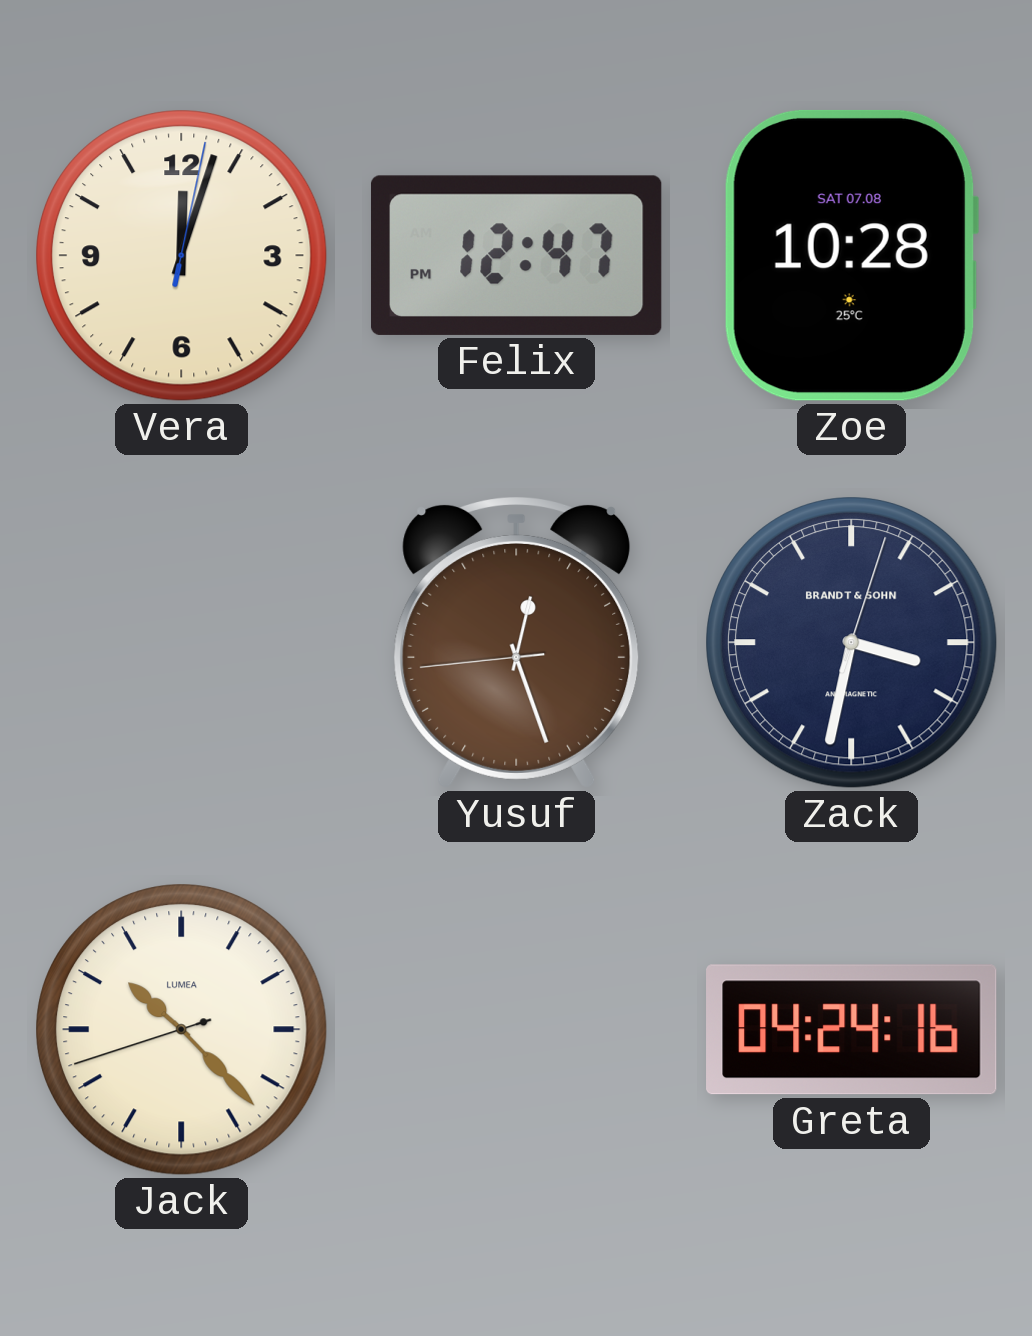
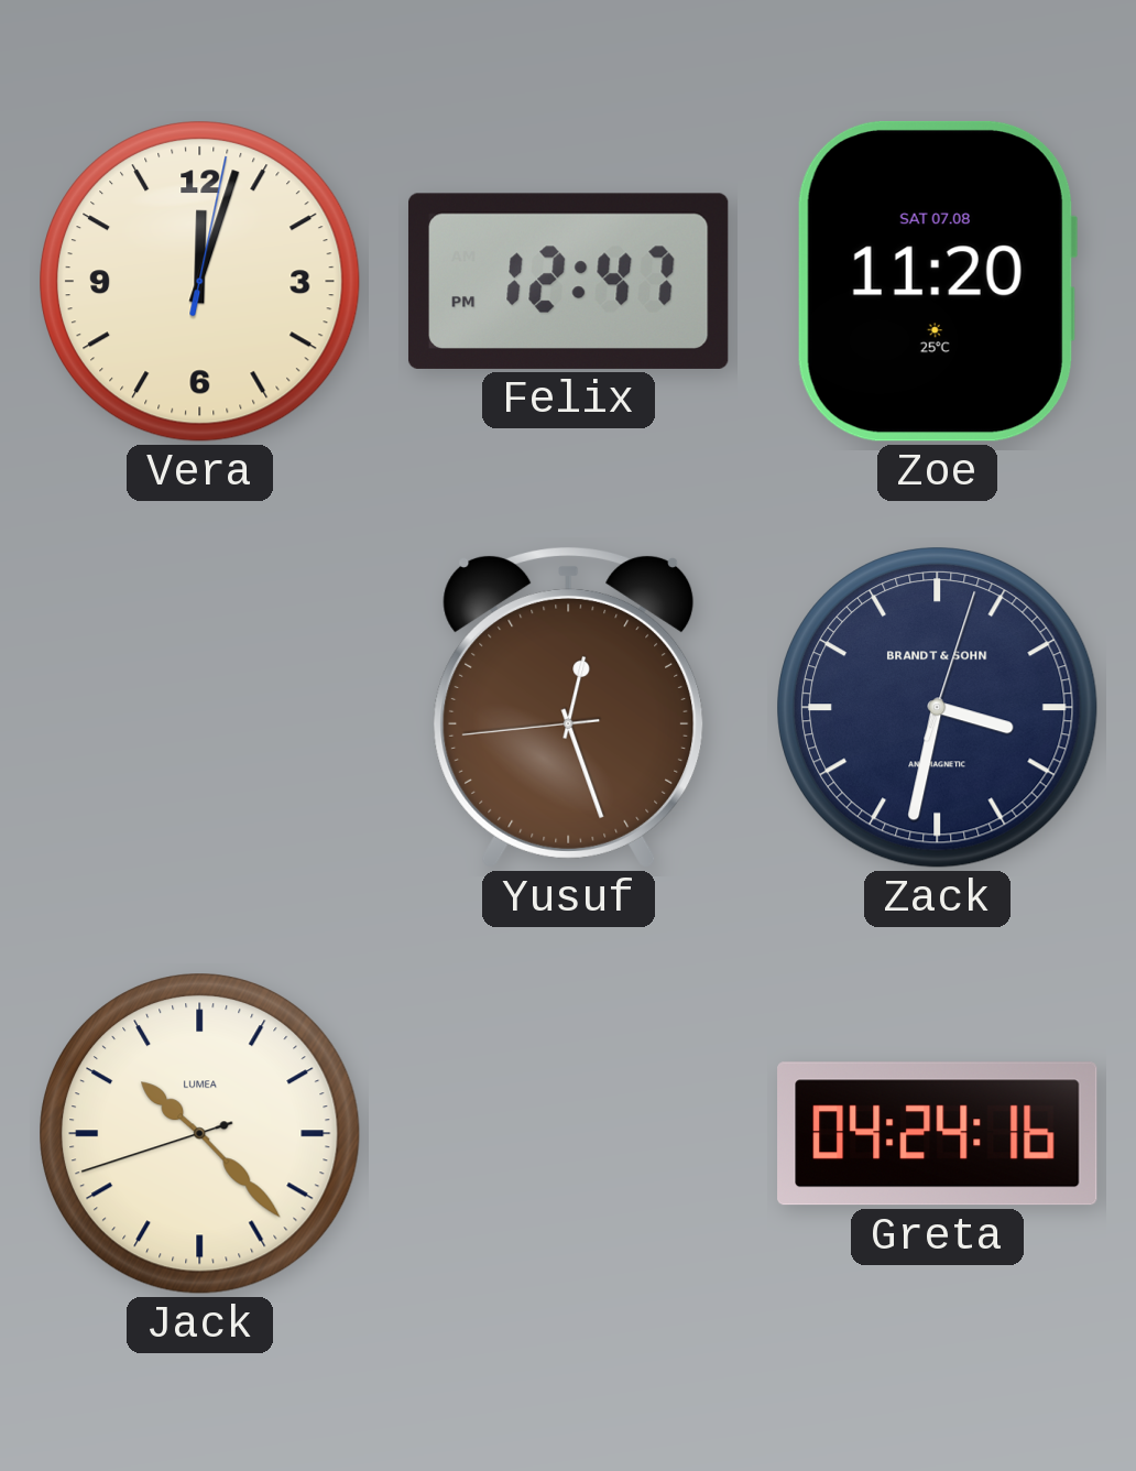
Zoe: 10:28 -> 11:20 (937, 281)
